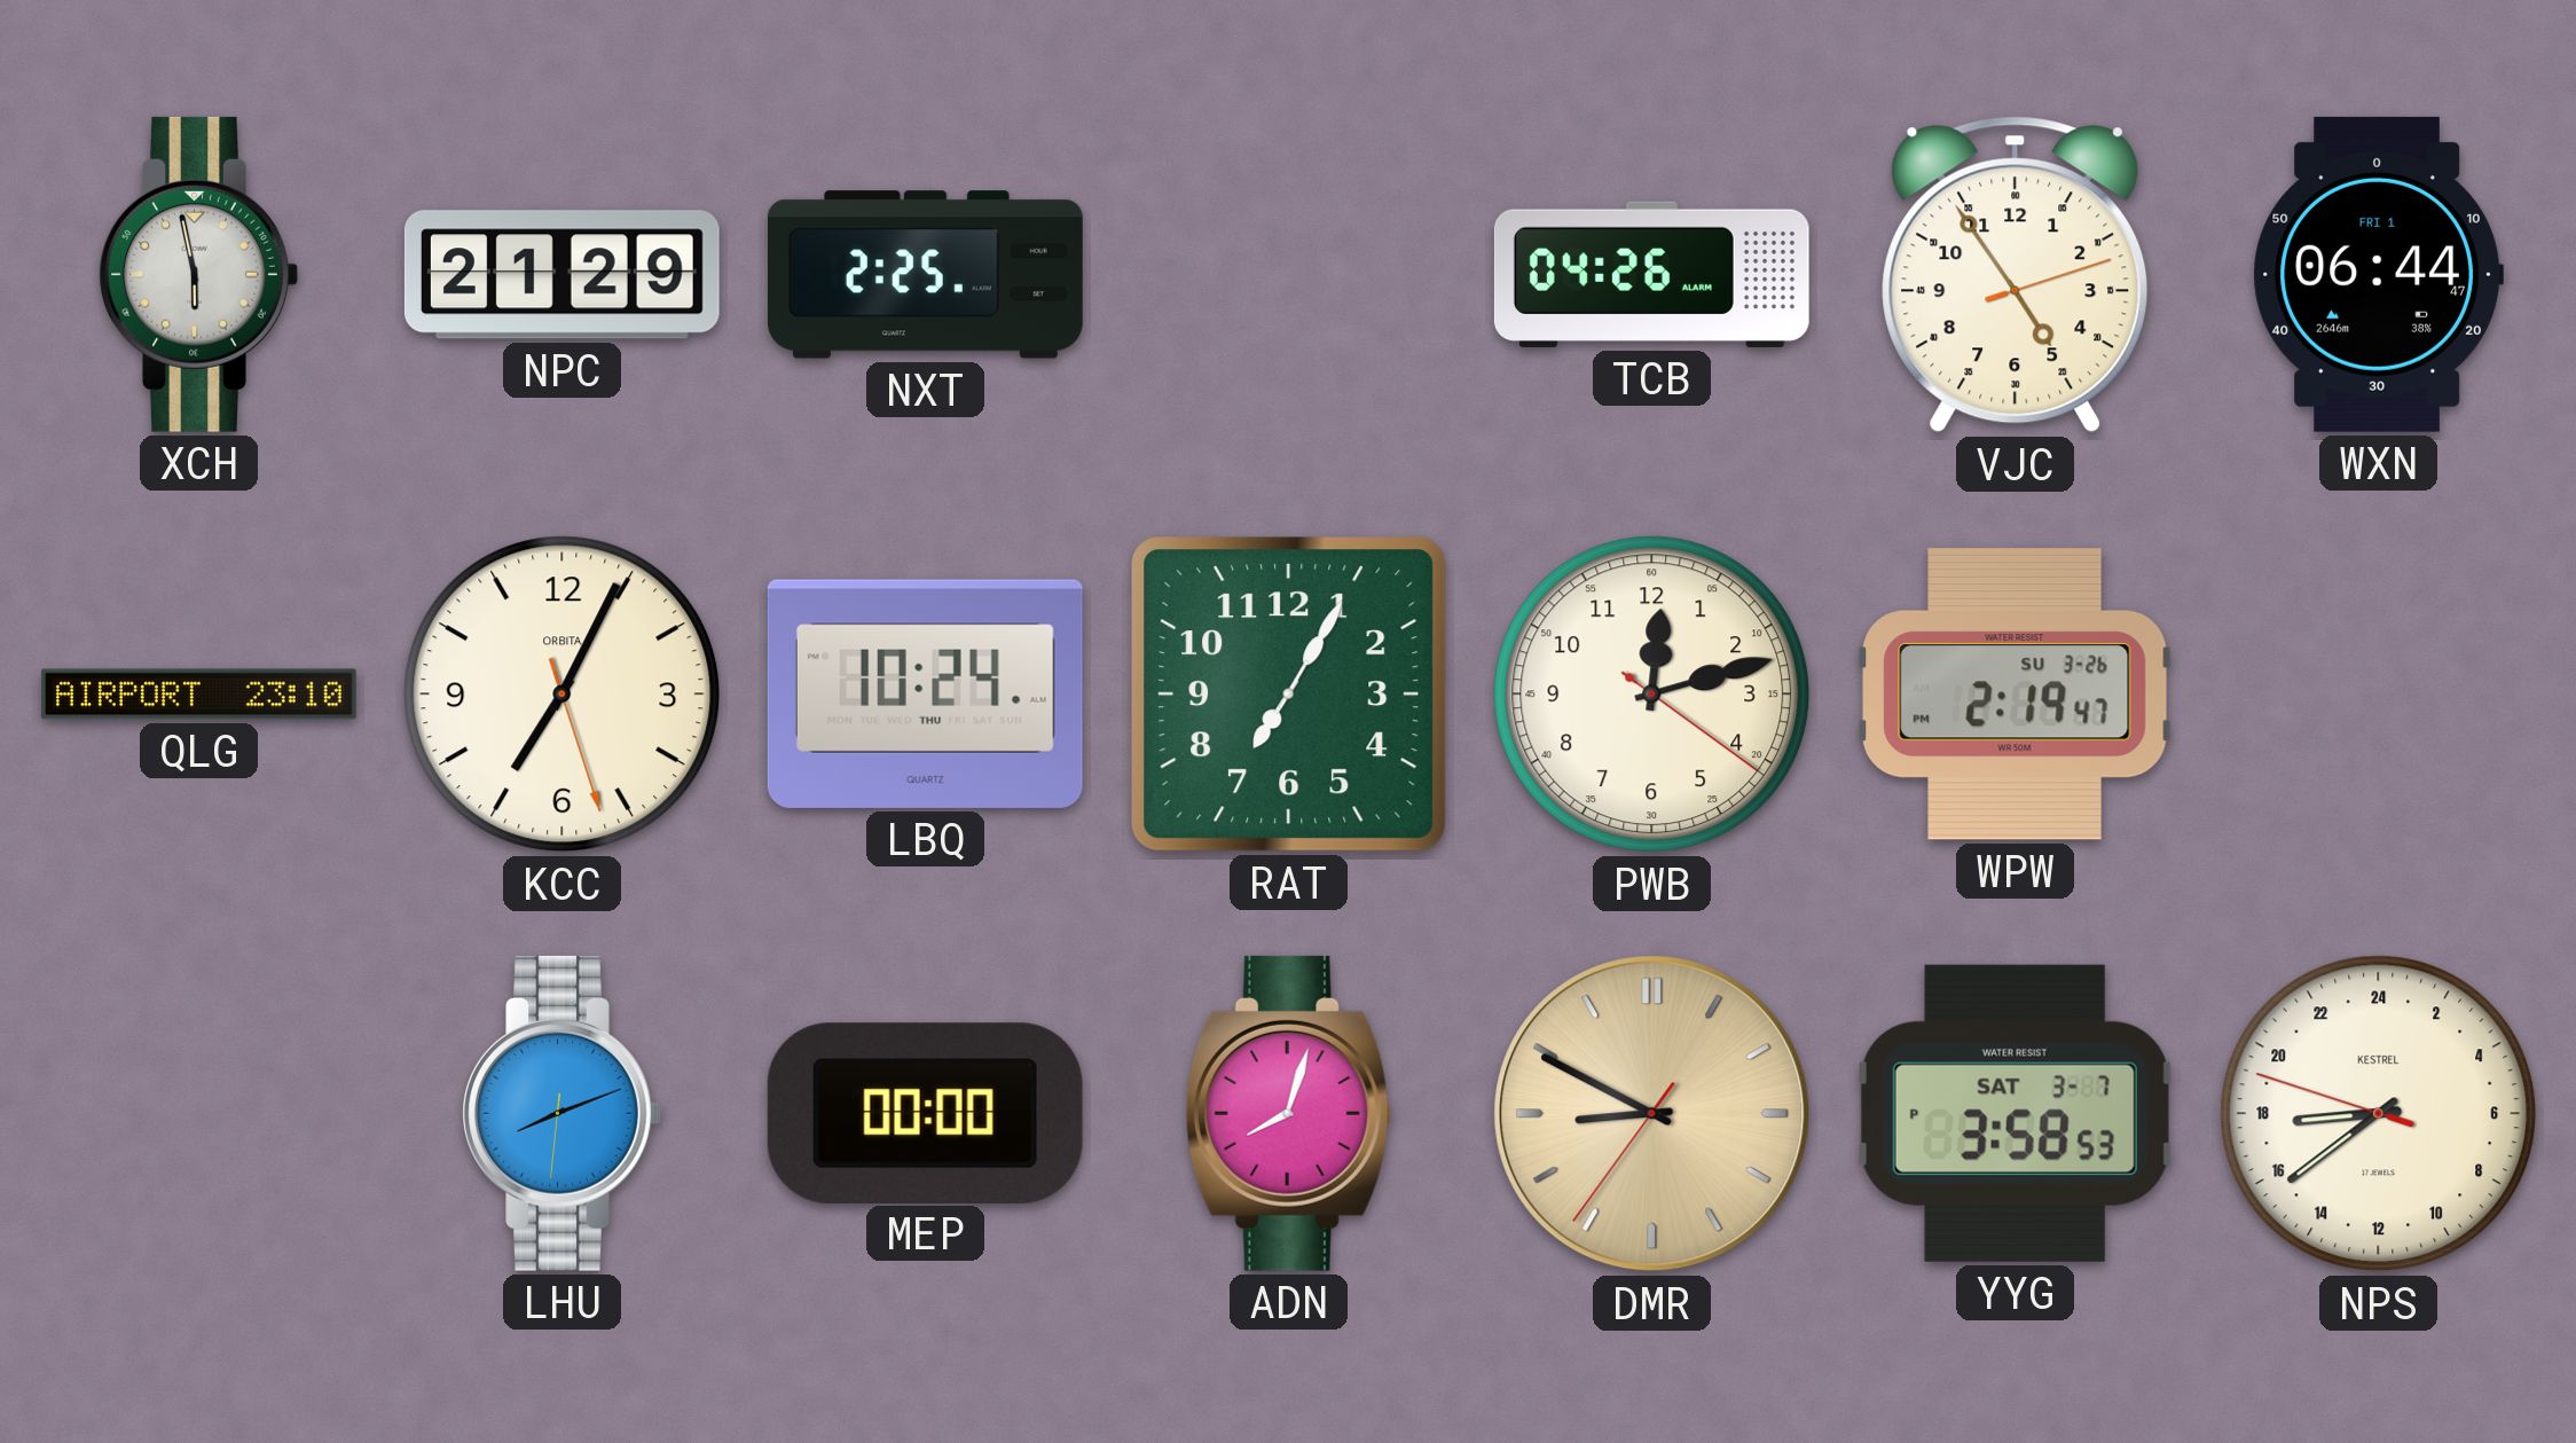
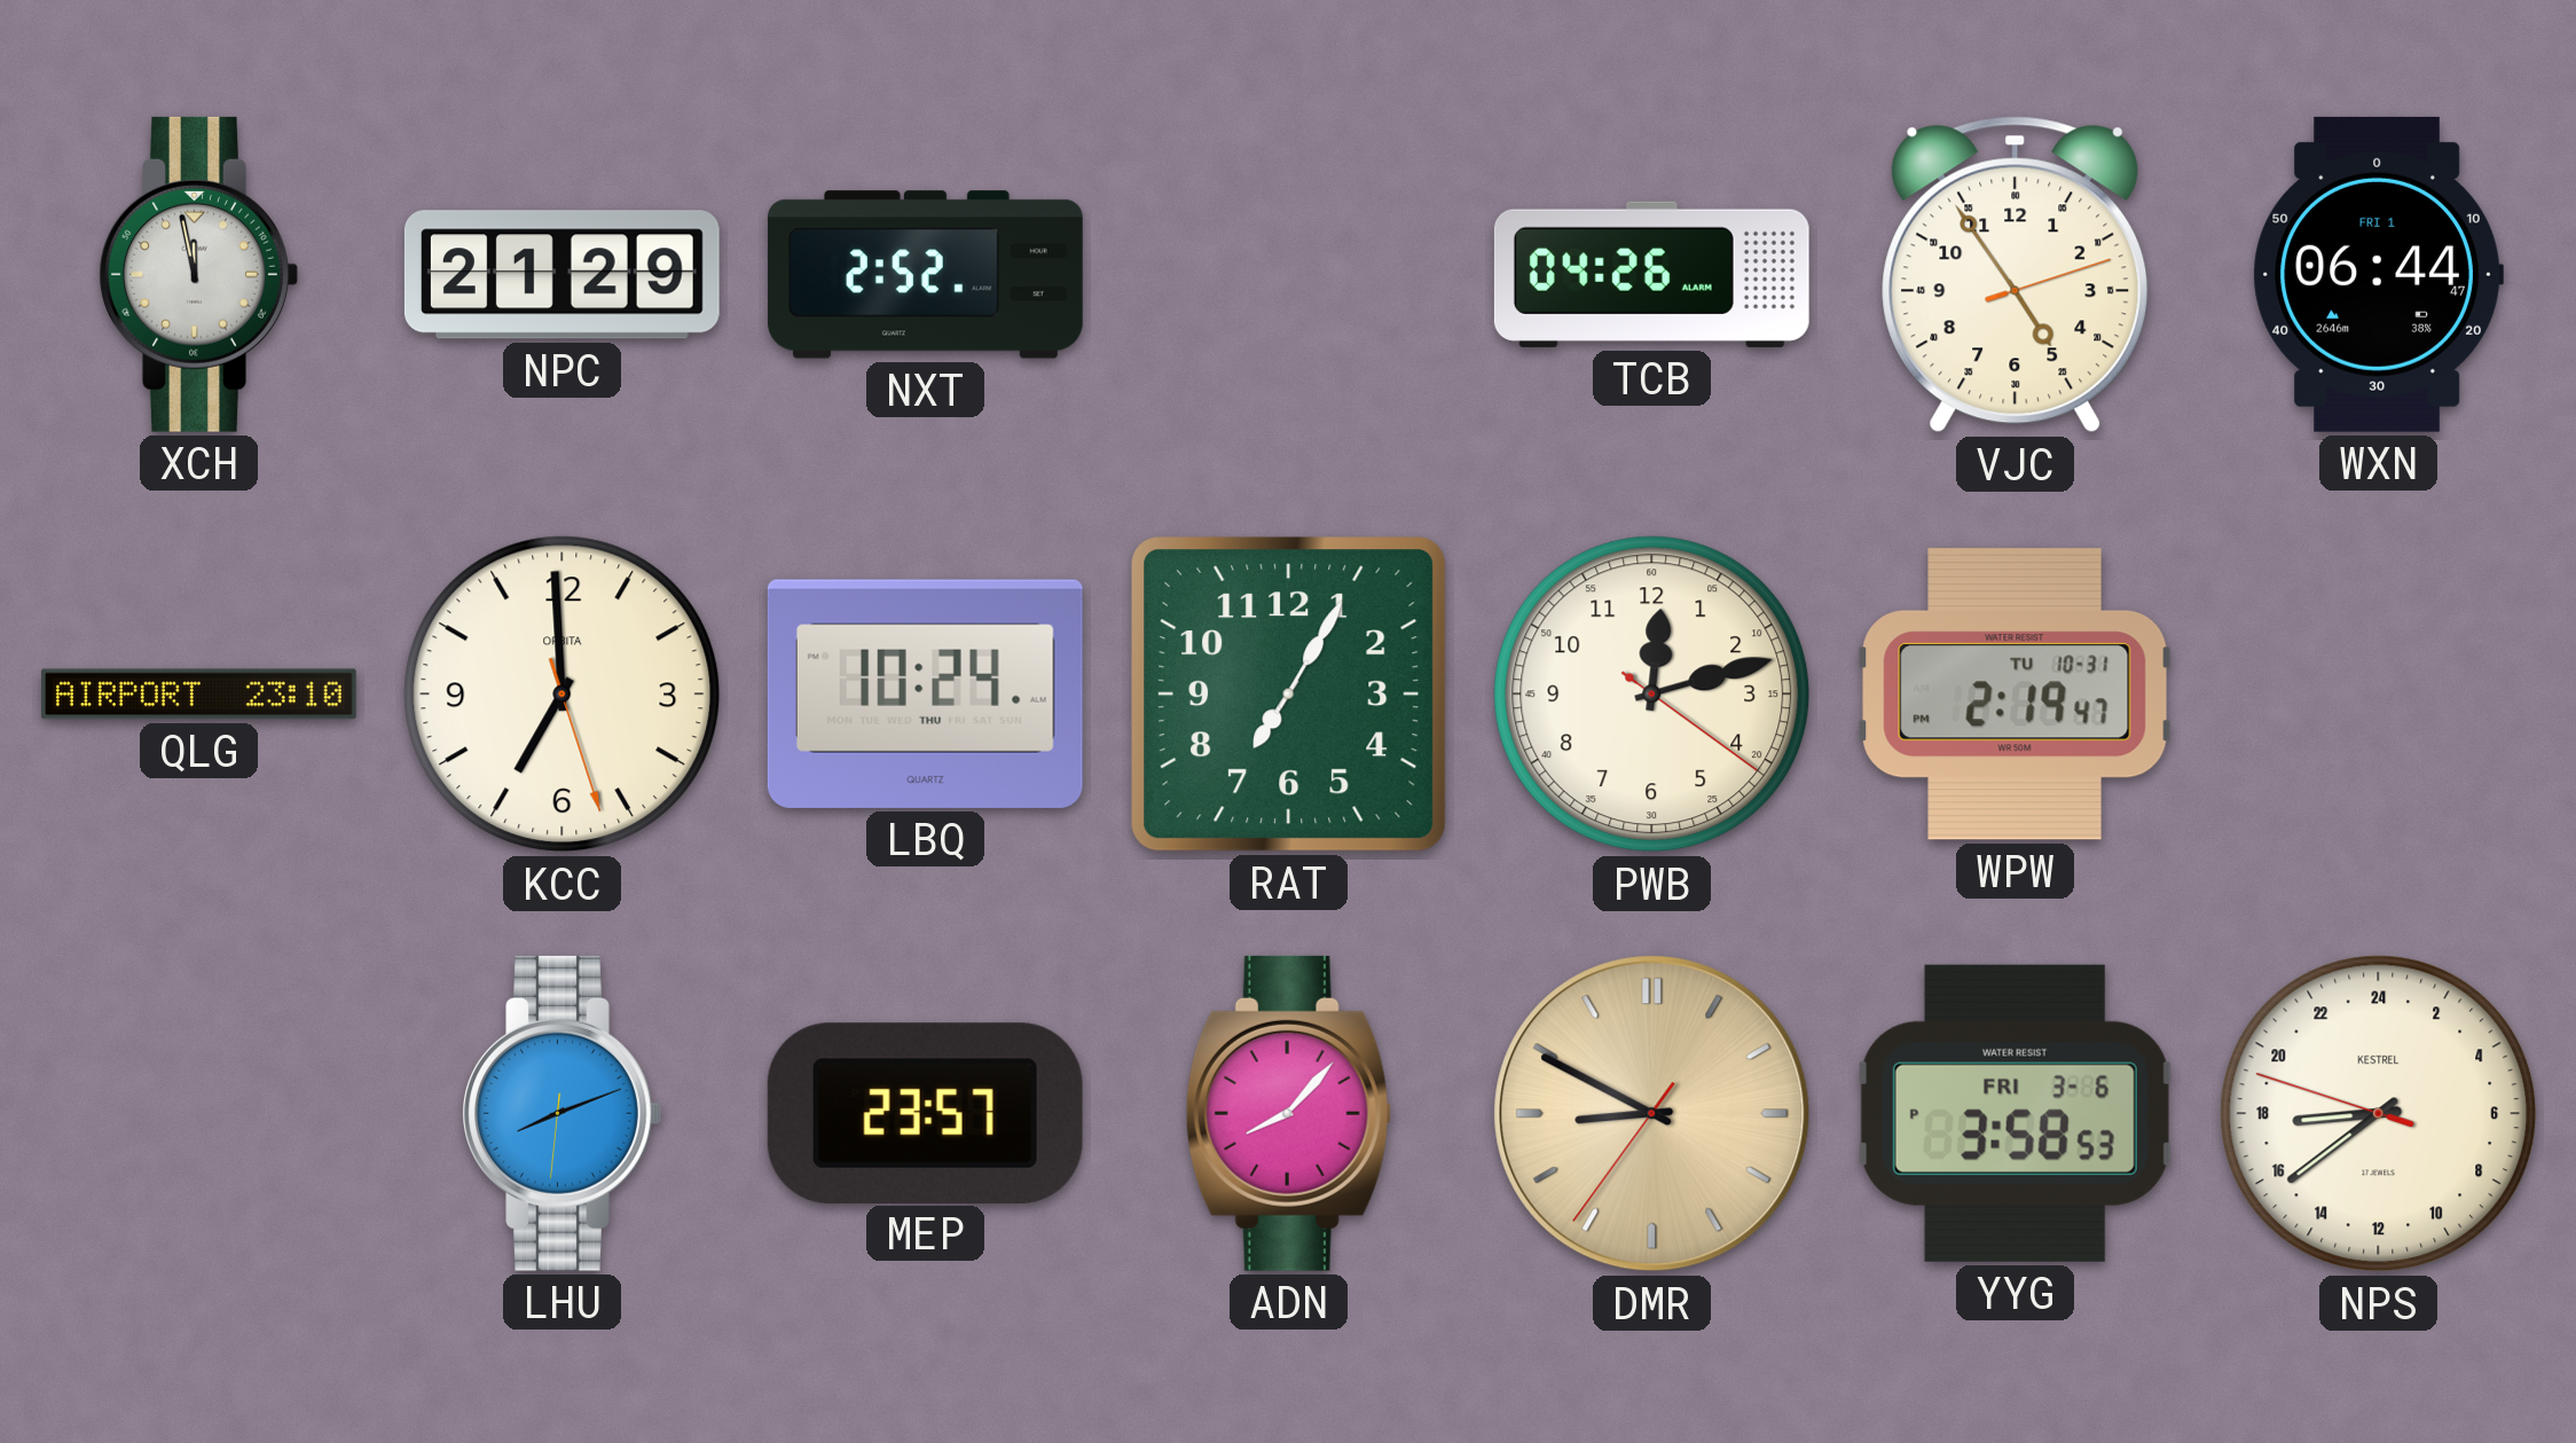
XCH: 5:58 -> 11:58 (198, 274)
NXT: 2:25 -> 2:52 (925, 275)
KCC: 7:04 -> 6:59 (563, 695)
WPW date: SU 3-26 -> TU 10-31 (2015, 693)
MEP: 00:00 -> 23:57 (925, 1113)
ADN: 8:03 -> 8:07 (1288, 1113)
YYG date: SAT 3-7 -> FRI 3-6 (2015, 1113)
